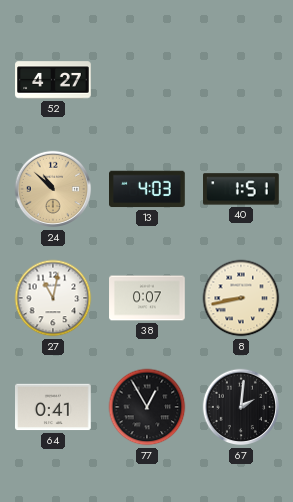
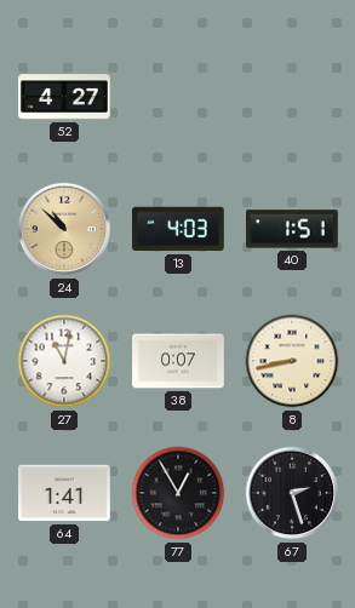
64: 0:41 -> 1:41 (65, 493)
67: 2:01 -> 2:27 (292, 493)
